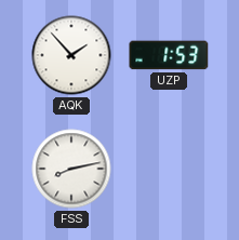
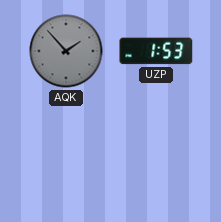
AQK dial: white -> grey (66, 51)
FSS: 8:13 -> none (71, 169)
